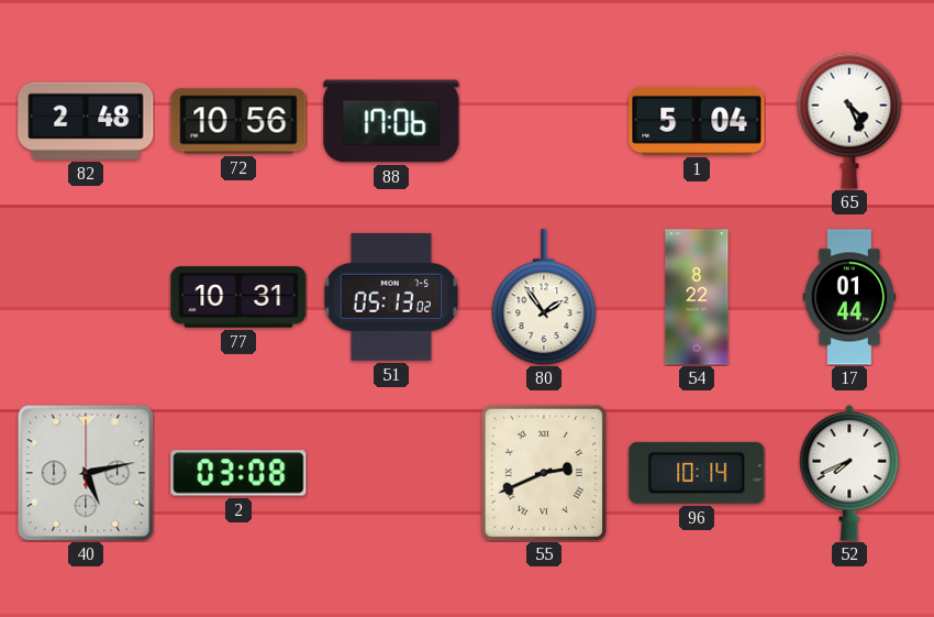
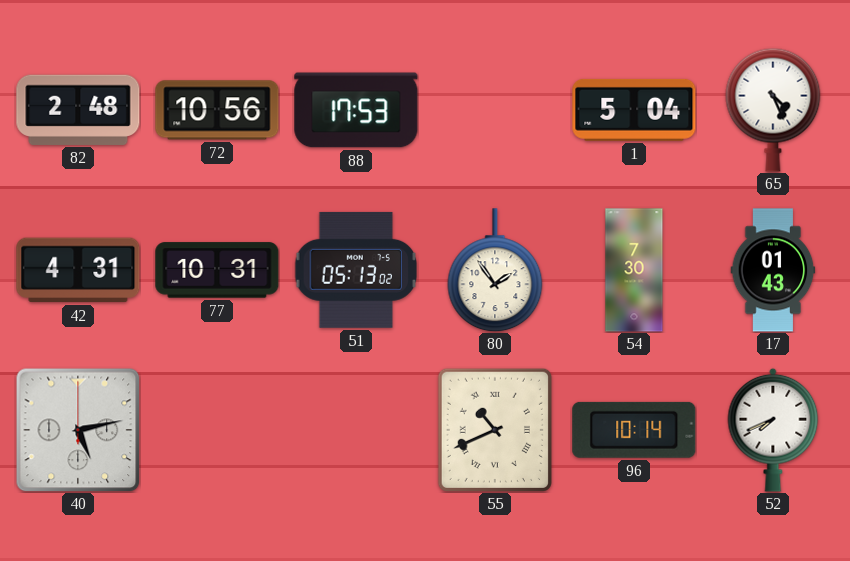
88: 17:06 -> 17:53 (356, 110)
42: none -> 4:31 (78, 270)
54: 8:22 -> 7:30 (634, 270)
17: 01:44 -> 01:43 (773, 270)
2: 03:08 -> none (238, 473)
55: 2:41 -> 10:41 (495, 430)
